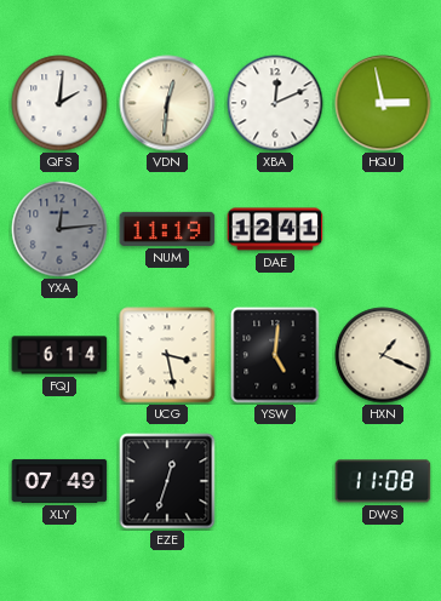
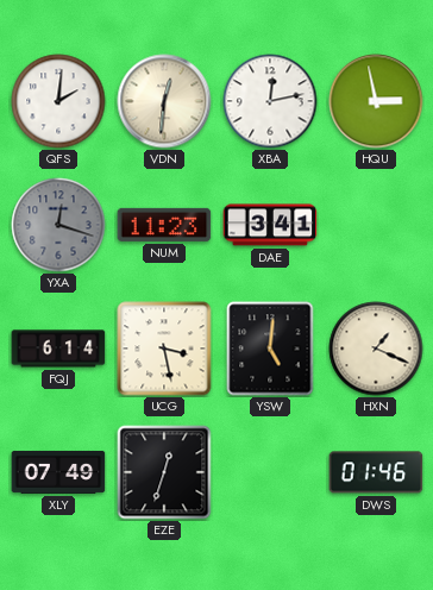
XBA: 12:11 -> 12:13 (270, 101)
YXA: 12:14 -> 12:18 (58, 225)
NUM: 11:19 -> 11:23 (164, 225)
DAE: 12:41 -> 3:41 (270, 225)
DWS: 11:08 -> 01:46 (376, 472)
